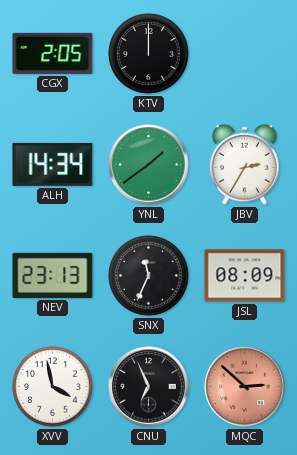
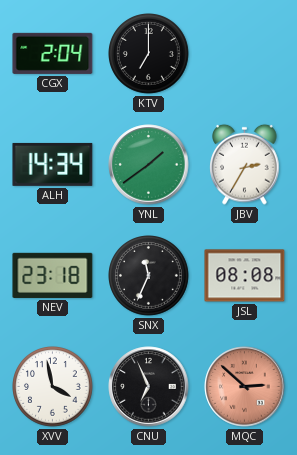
CGX: 2:05 -> 2:04 (53, 53)
KTV: 12:00 -> 7:00 (149, 54)
NEV: 23:13 -> 23:18 (53, 275)
JSL: 08:09 -> 08:08 (245, 276)
